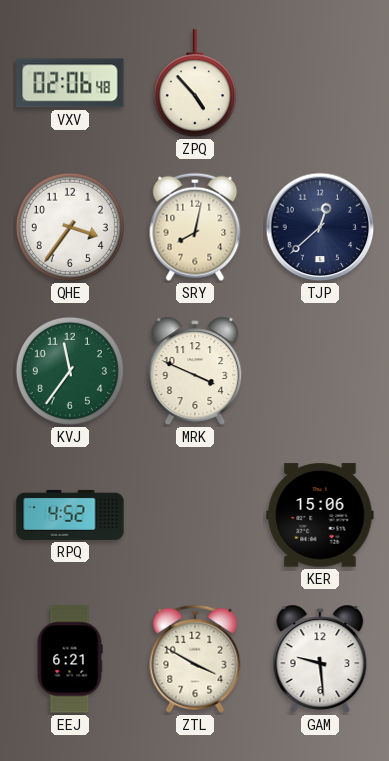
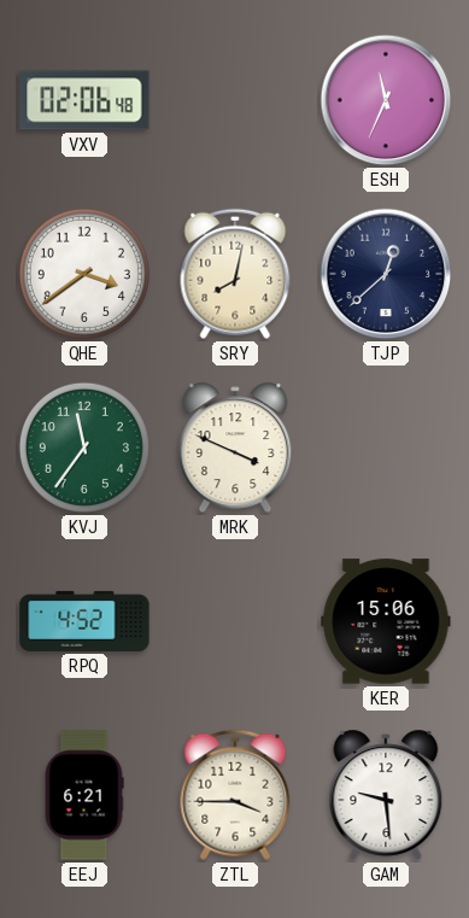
ZPQ: 4:53 -> none (195, 84)
ESH: none -> 11:34 (386, 100)
QHE: 3:36 -> 3:39 (84, 274)
ZTL: 3:50 -> 3:45 (235, 795)
